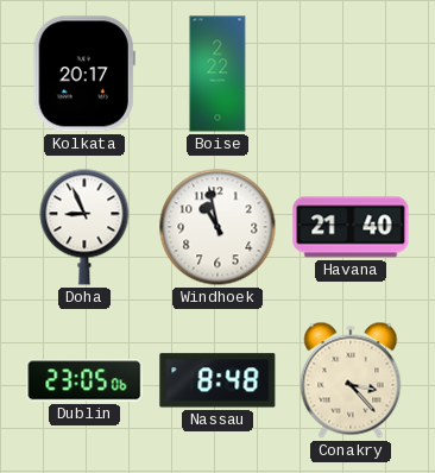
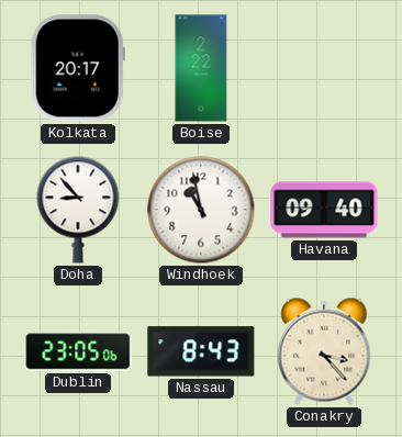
Doha: 8:56 -> 8:53 (78, 210)
Havana: 21:40 -> 09:40 (324, 210)
Nassau: 8:48 -> 8:43 (201, 351)
